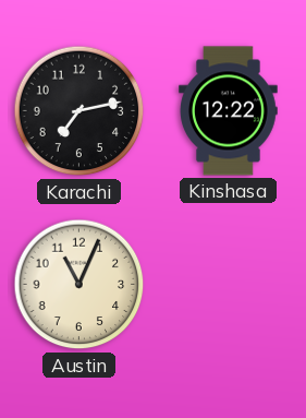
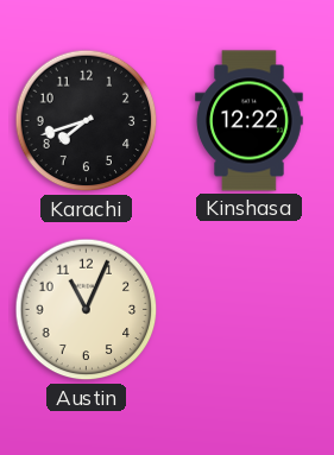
Karachi: 7:13 -> 7:42 (87, 121)
